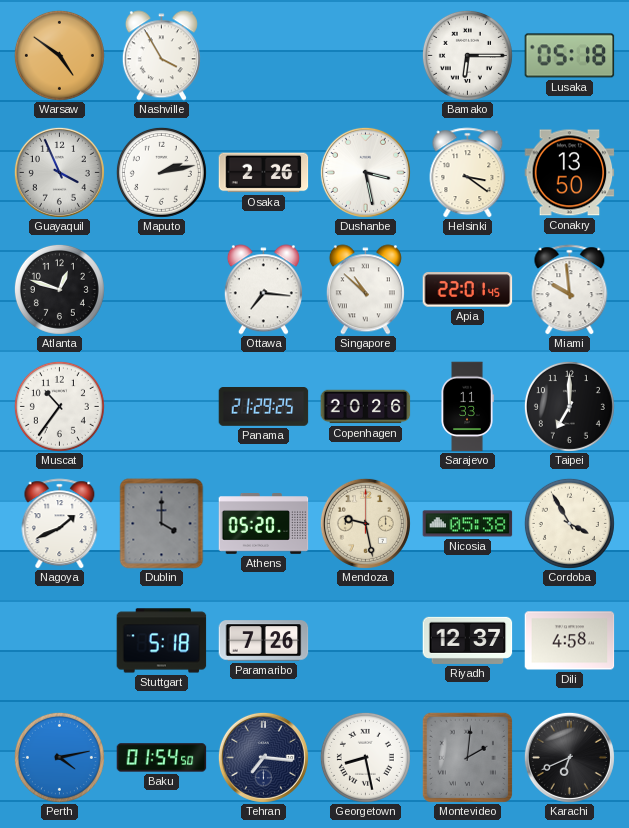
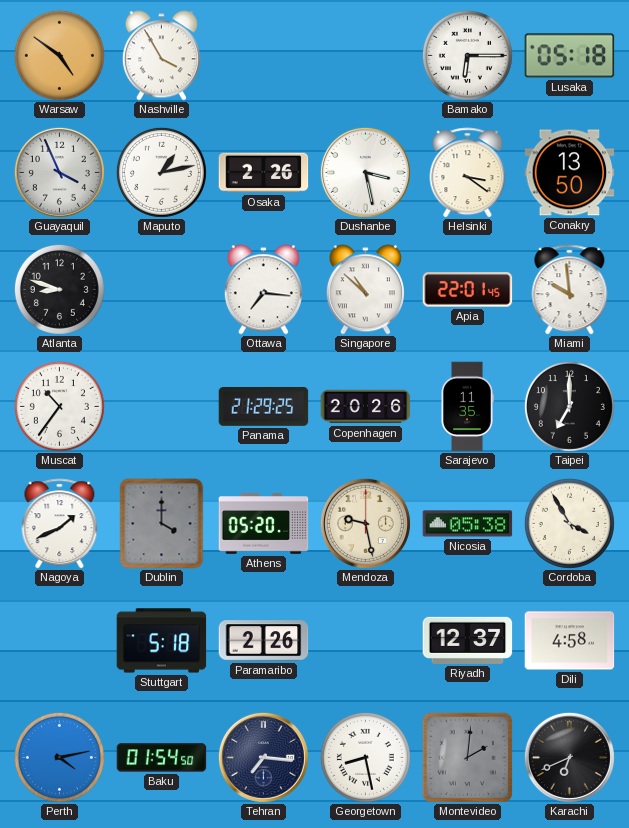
Maputo: 2:13 -> 1:13 (161, 172)
Atlanta: 12:48 -> 8:48 (59, 289)
Sarajevo: 11:33 -> 11:35 (467, 407)
Paramaribo: 7:26 -> 2:26 (264, 641)
